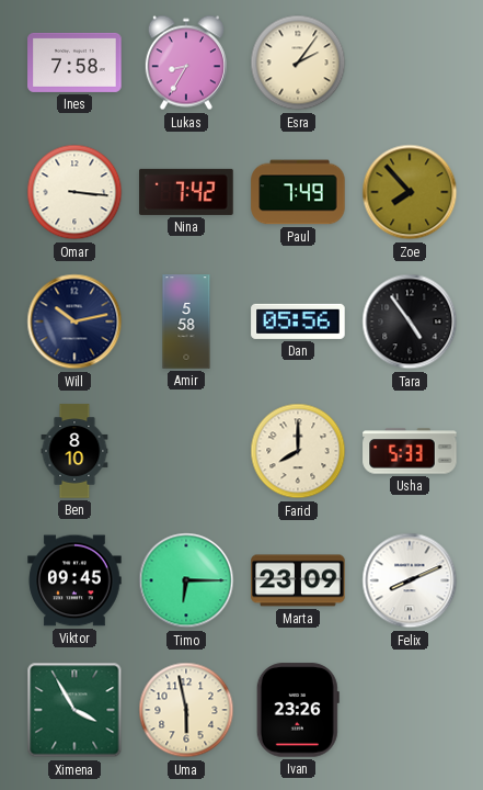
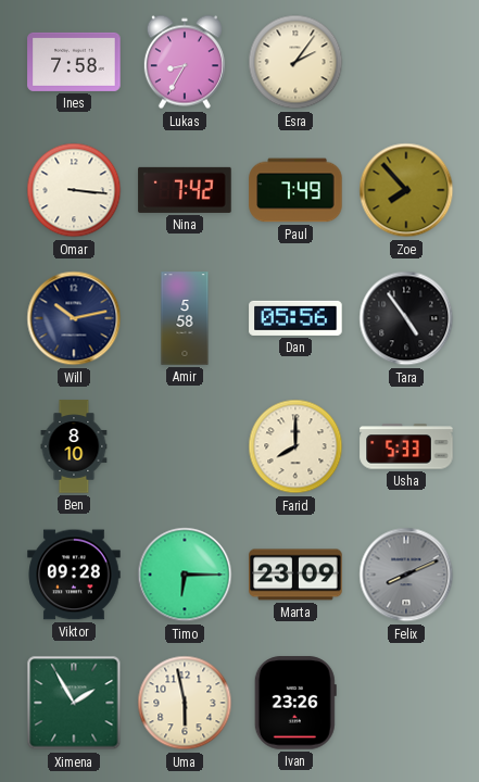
Viktor: 09:45 -> 09:28 (74, 575)
Felix dial: white -> grey (406, 575)
Ximena: 3:55 -> 1:55 (74, 703)
